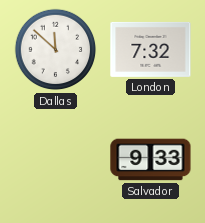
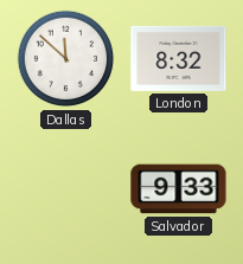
London: 7:32 -> 8:32 (179, 58)
